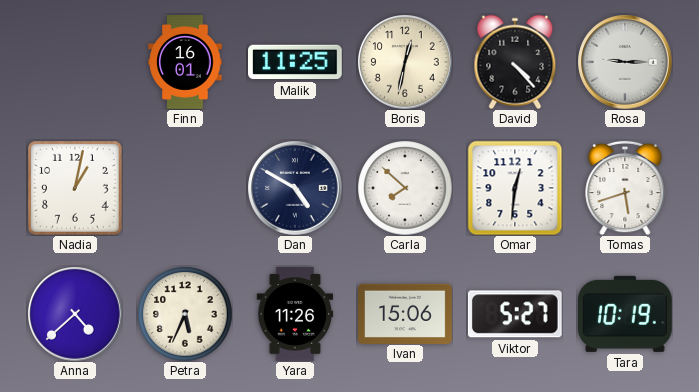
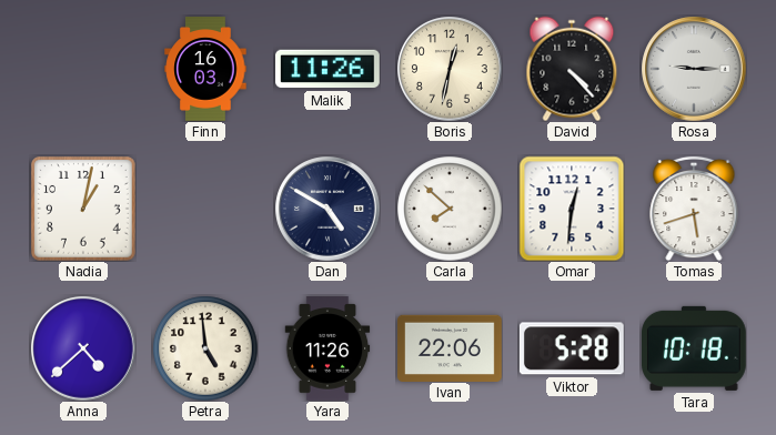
Finn: 16:01 -> 16:03 (205, 69)
Malik: 11:25 -> 11:26 (329, 69)
Petra: 5:34 -> 4:59 (205, 348)
Ivan: 15:06 -> 22:06 (451, 347)
Viktor: 5:27 -> 5:28 (572, 348)
Tara: 10:19 -> 10:18 (695, 348)
